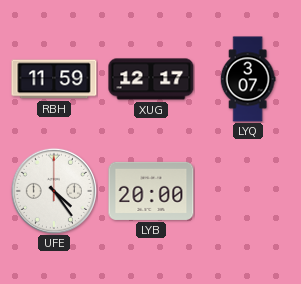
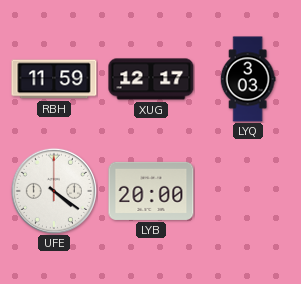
LYQ: 3:07 -> 3:03 (248, 79)
UFE: 4:24 -> 4:21 (54, 191)
